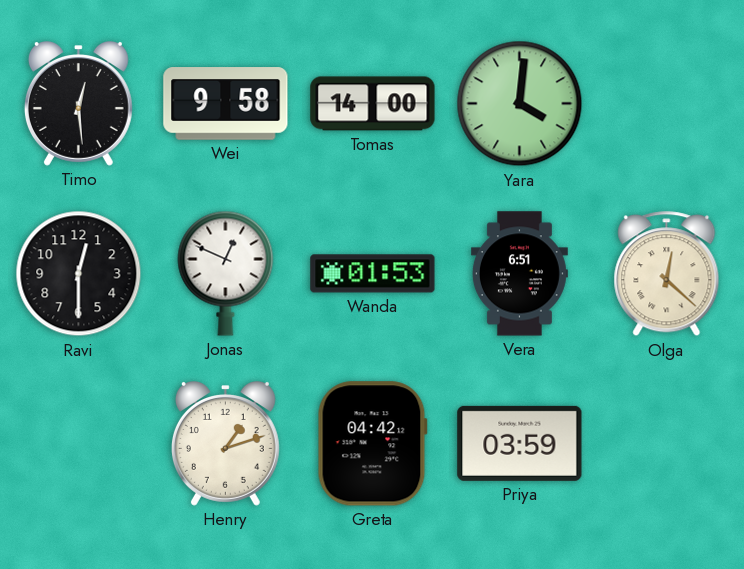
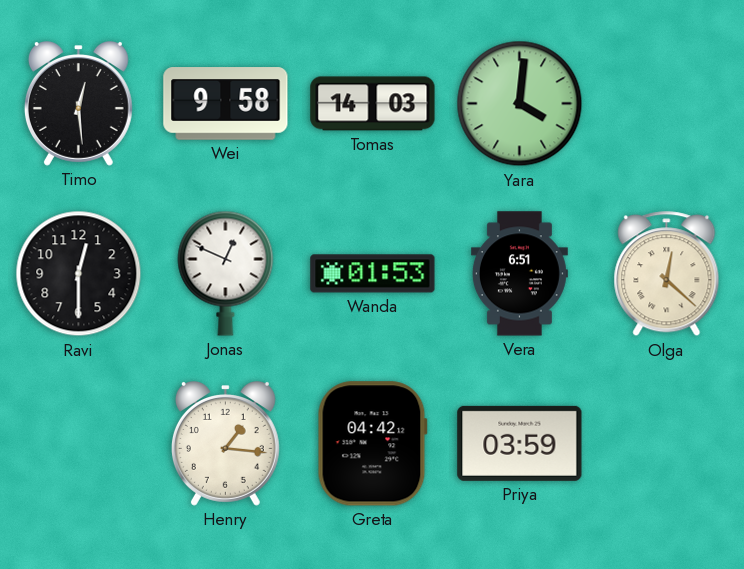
Tomas: 14:00 -> 14:03 (373, 104)
Henry: 1:12 -> 1:16 (225, 444)
